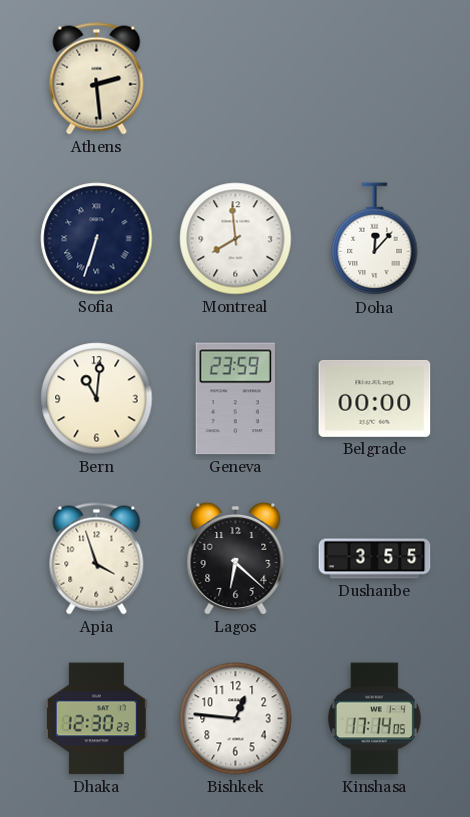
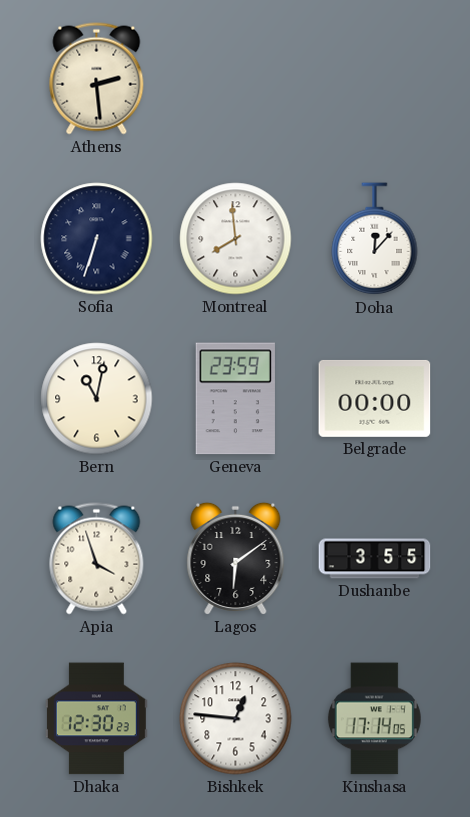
Bern: 11:01 -> 11:02 (97, 399)
Lagos: 6:22 -> 6:09 (236, 558)
